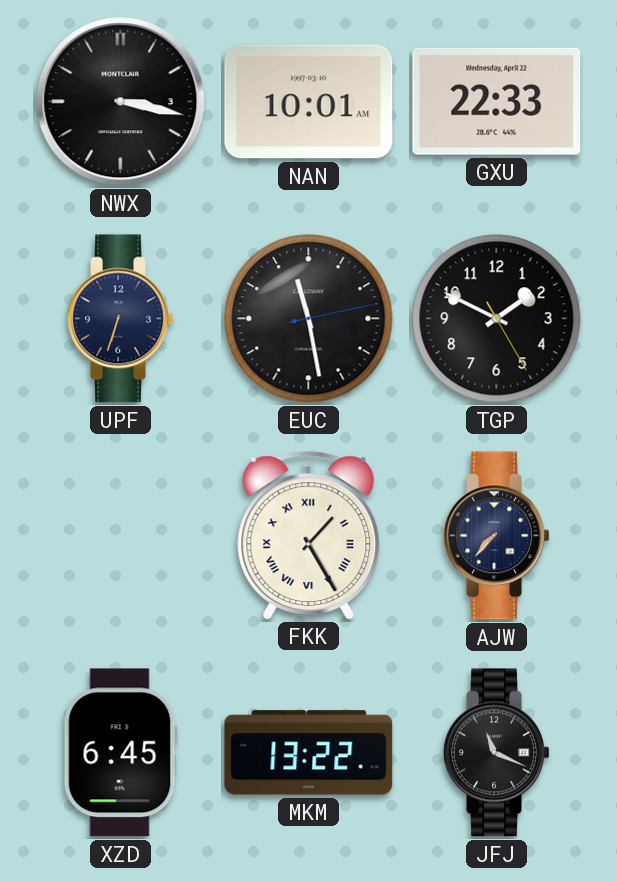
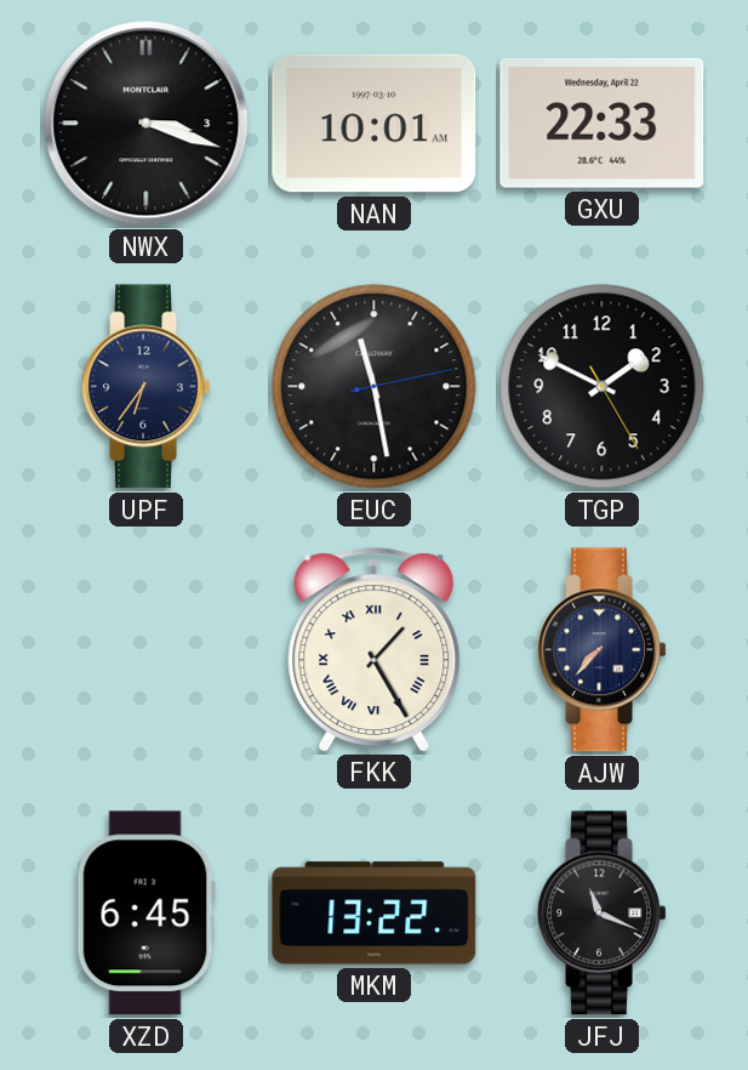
NWX: 3:17 -> 3:18 (147, 124)
UPF: 6:33 -> 6:36 (147, 387)
